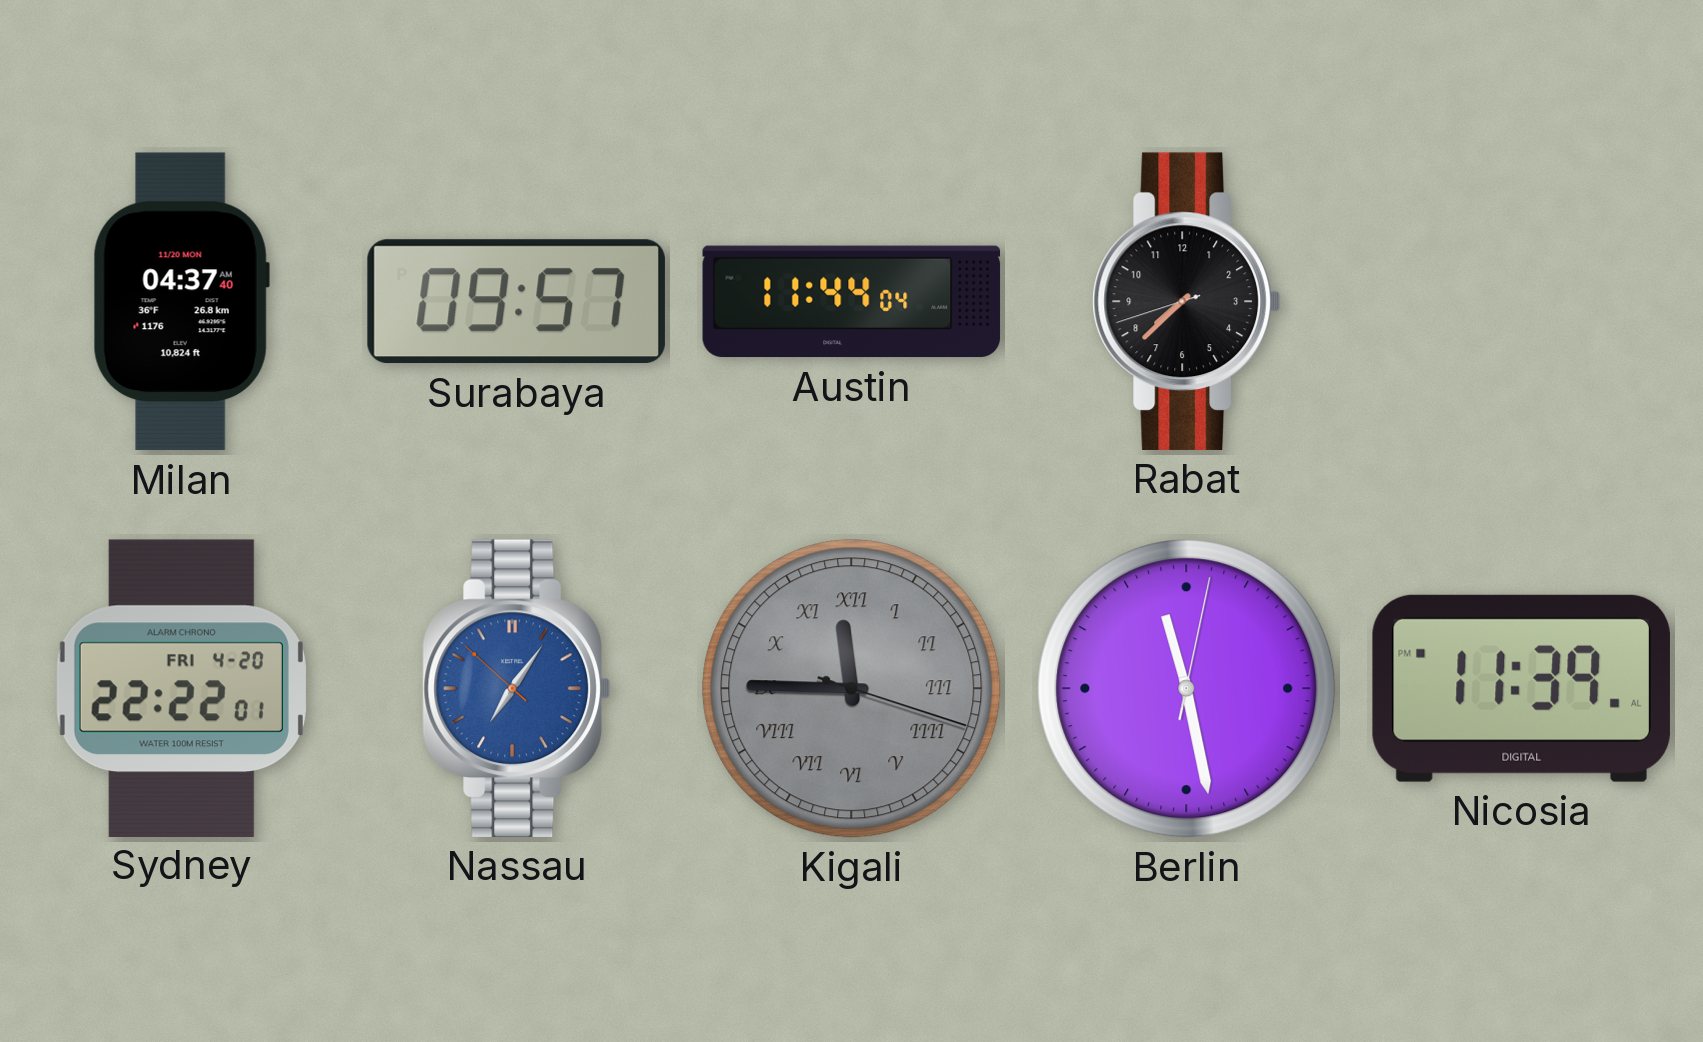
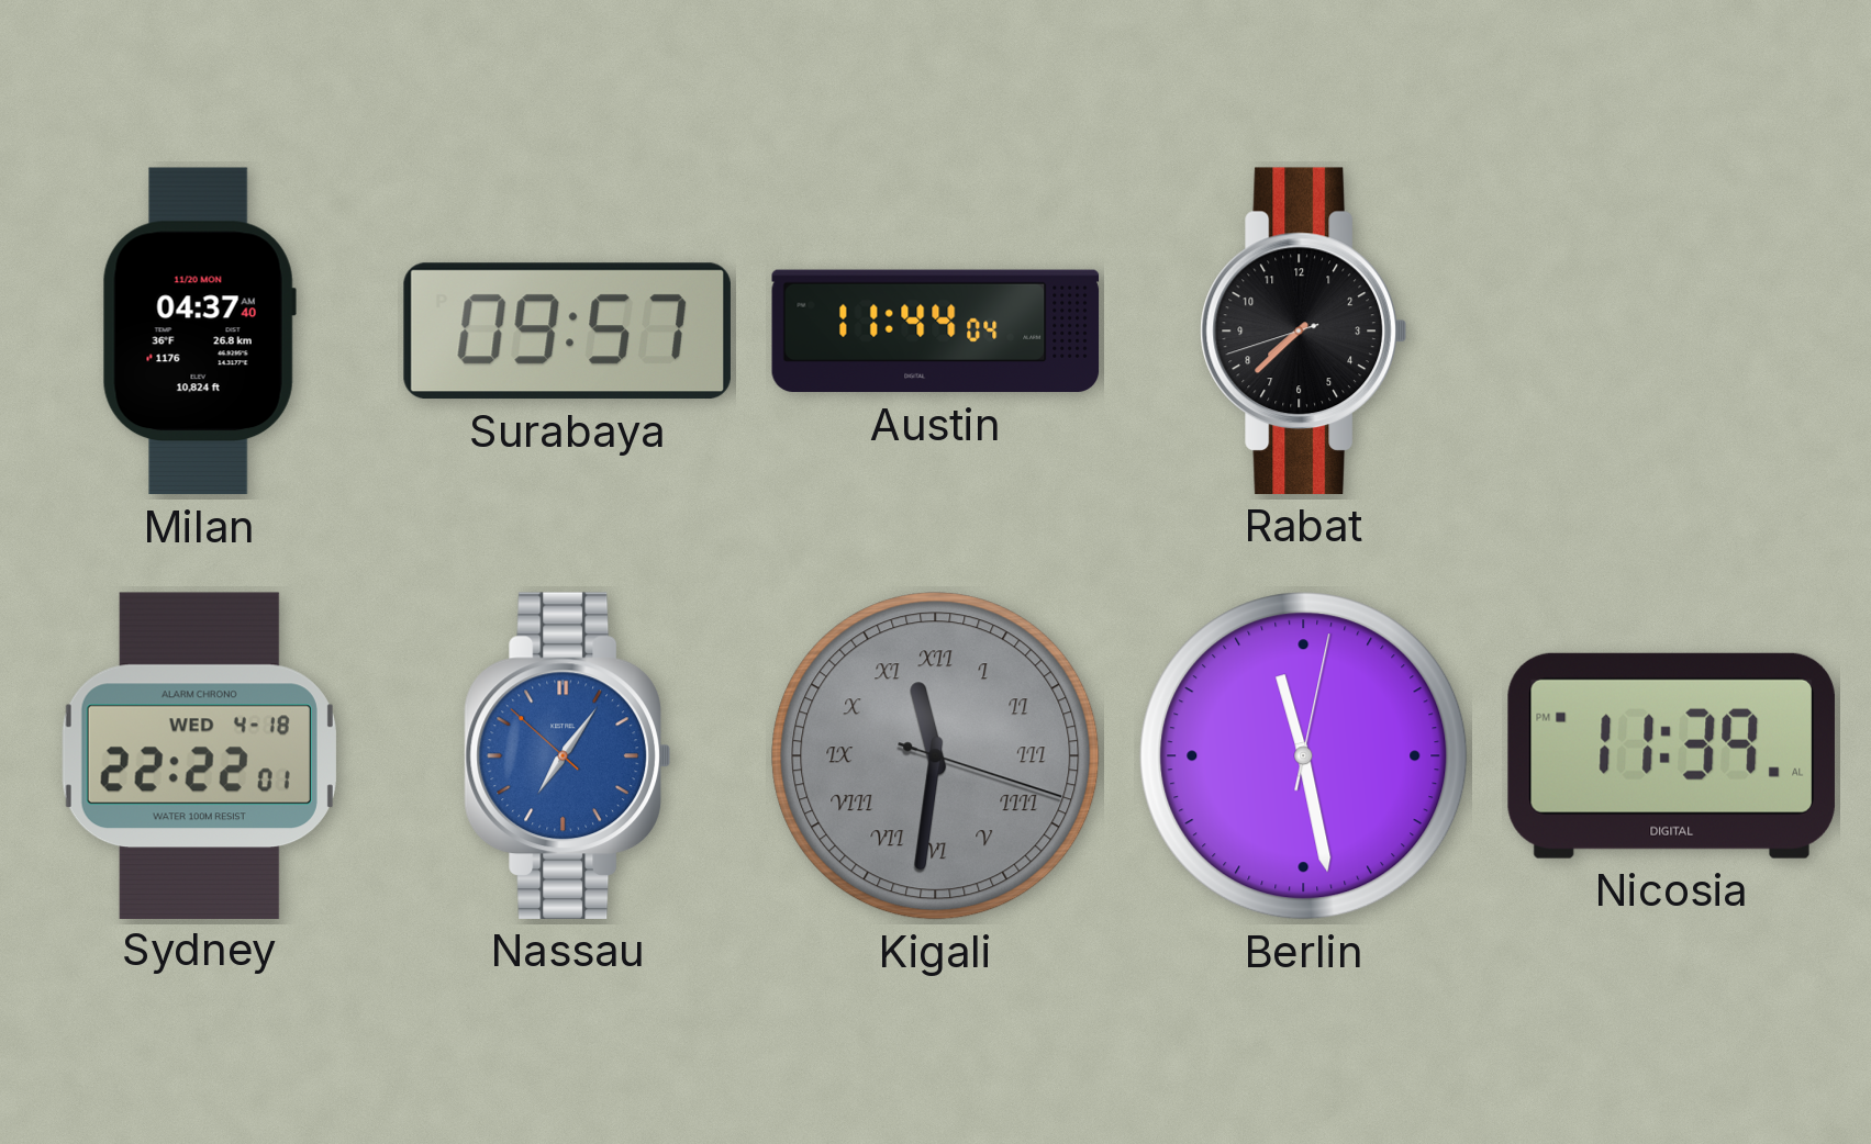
Sydney date: FRI 4-20 -> WED 4-18 (199, 755)
Kigali: 11:45 -> 11:31 (936, 756)
